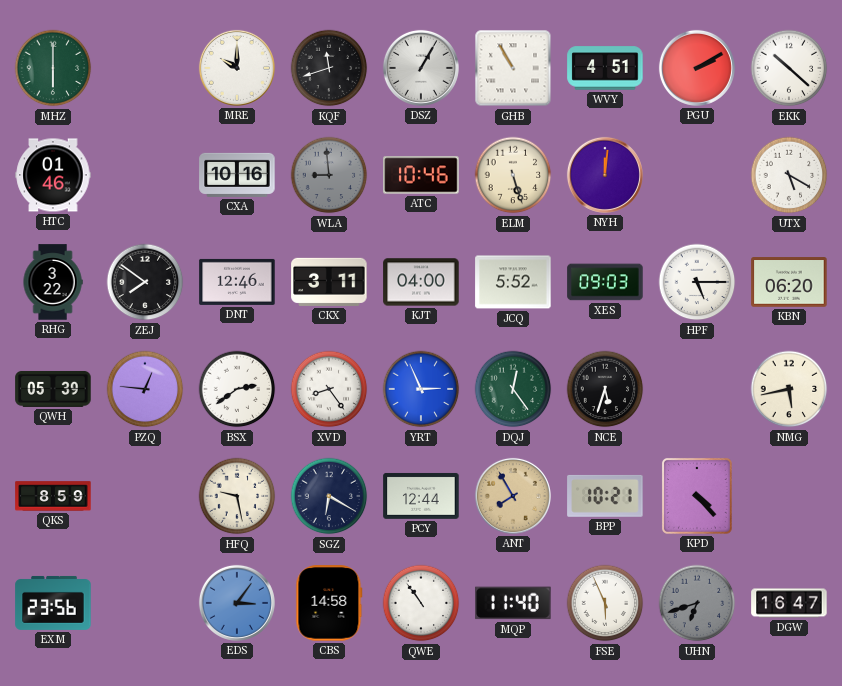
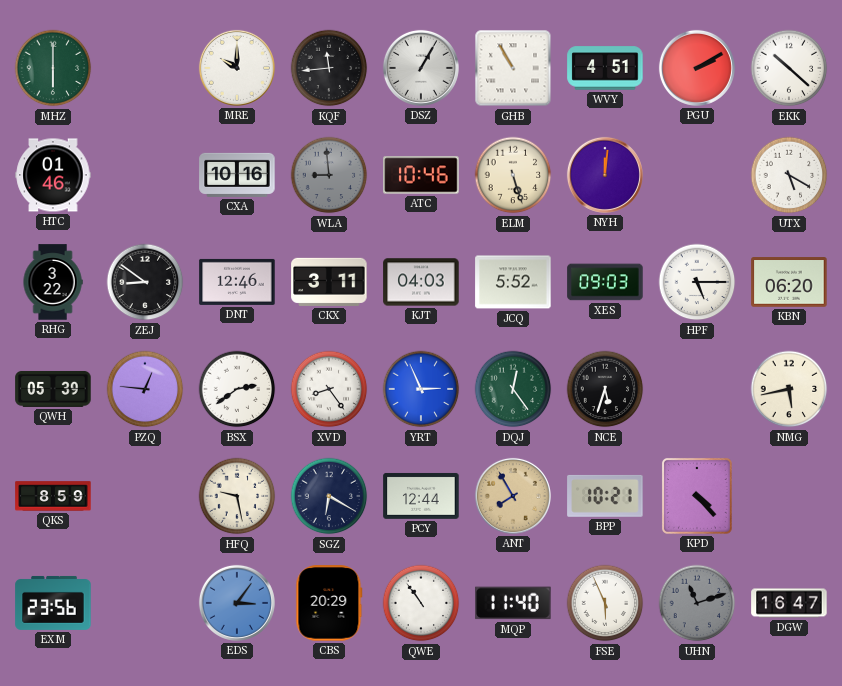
KQF: 11:42 -> 11:44 (329, 68)
ZEJ: 7:51 -> 8:51 (145, 282)
KJT: 04:00 -> 04:03 (421, 282)
CBS: 14:58 -> 20:29 (329, 603)
UHN: 6:42 -> 11:12 (697, 603)
